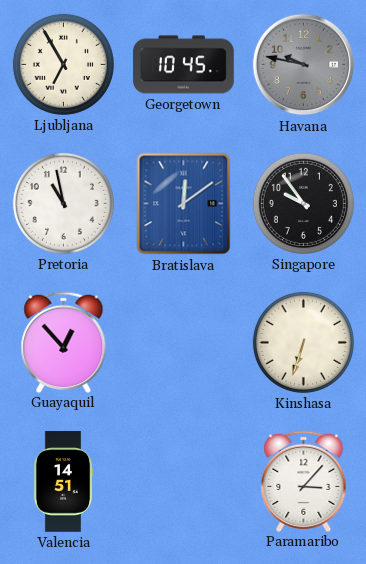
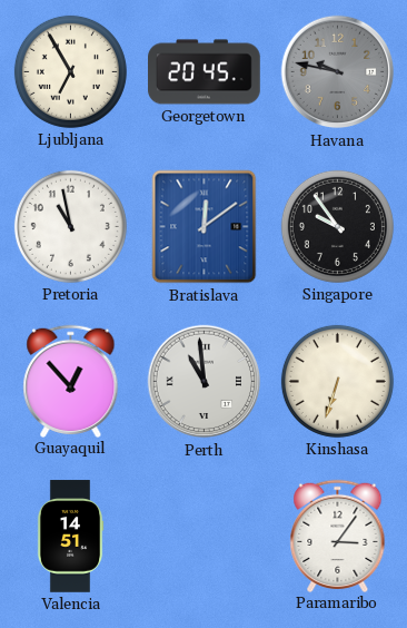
Georgetown: 10:45 -> 20:45 (205, 72)
Perth: none -> 10:59 (205, 382)
Paramaribo: 3:07 -> 3:06 (338, 536)
